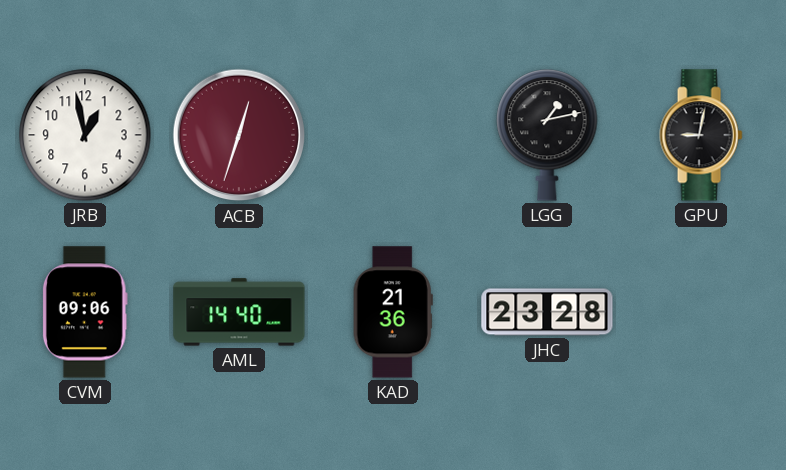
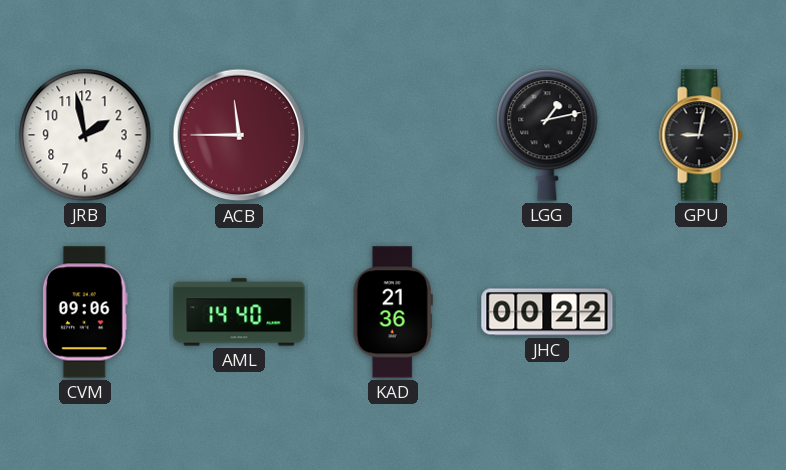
JRB: 12:58 -> 1:58 (85, 135)
ACB: 12:33 -> 11:45 (239, 135)
JHC: 23:28 -> 00:22 (547, 312)
